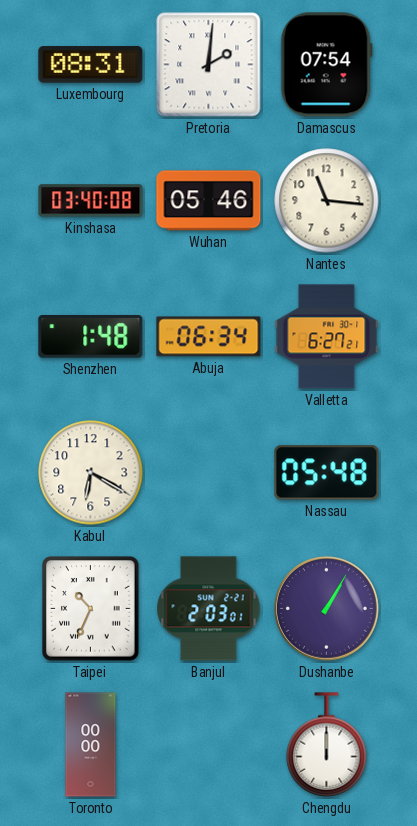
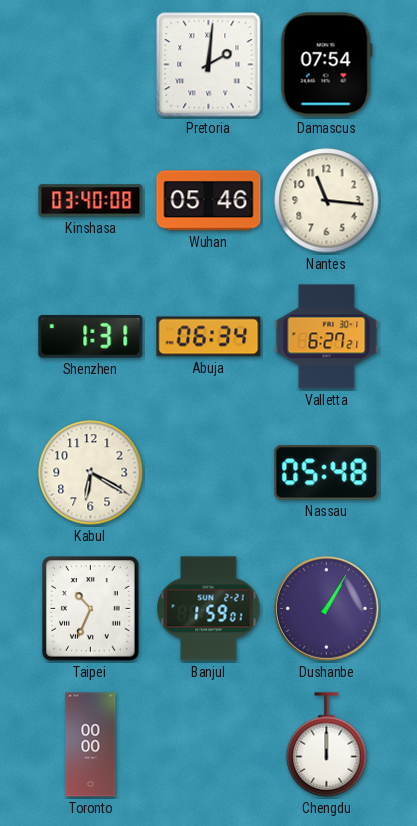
Luxembourg: 08:31 -> none (91, 65)
Shenzhen: 1:48 -> 1:31 (91, 337)
Banjul: 2:03 -> 1:59 (209, 609)
